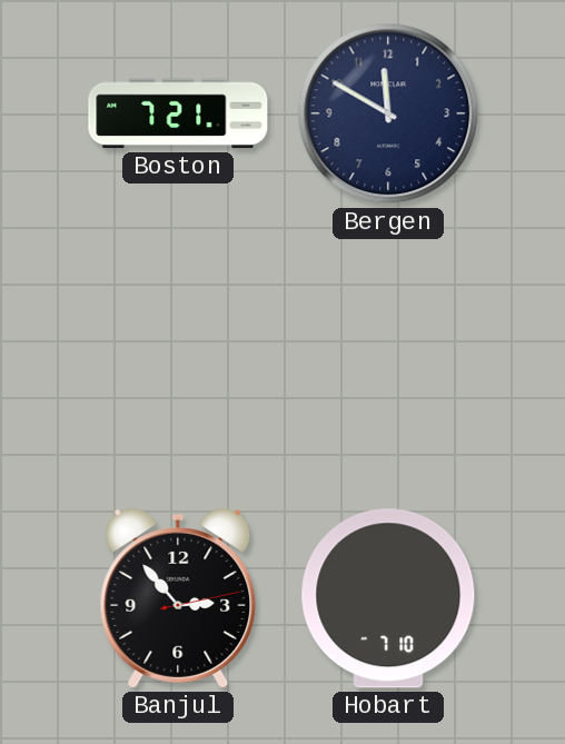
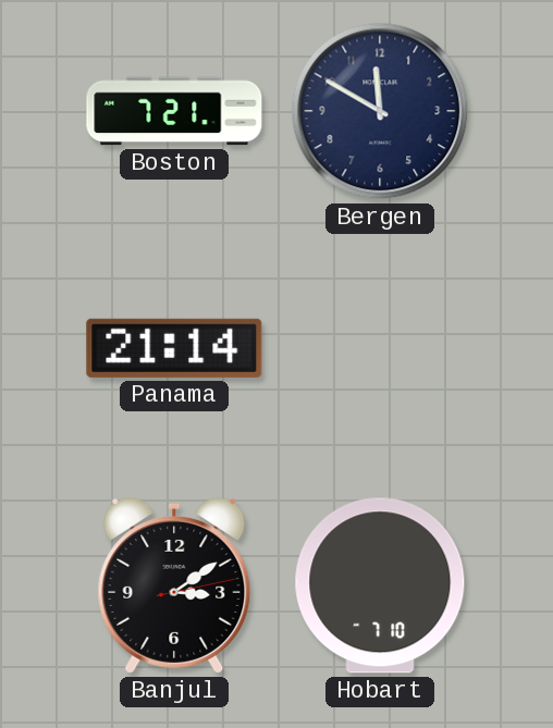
Panama: none -> 21:14 (174, 348)
Banjul: 2:53 -> 3:09 (174, 585)
